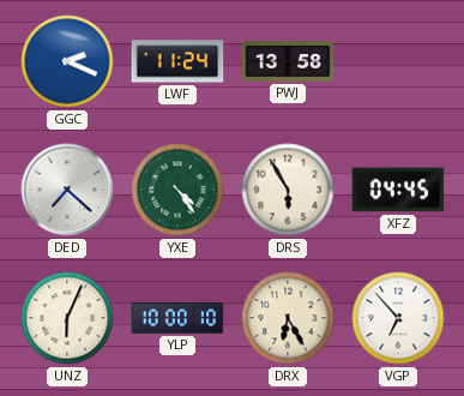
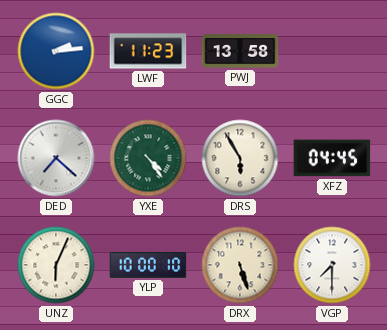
GGC: 2:19 -> 2:14 (56, 51)
LWF: 11:24 -> 11:23 (148, 51)
DRX: 6:25 -> 5:27 (240, 265)
VGP: 6:53 -> 7:30 (332, 265)
